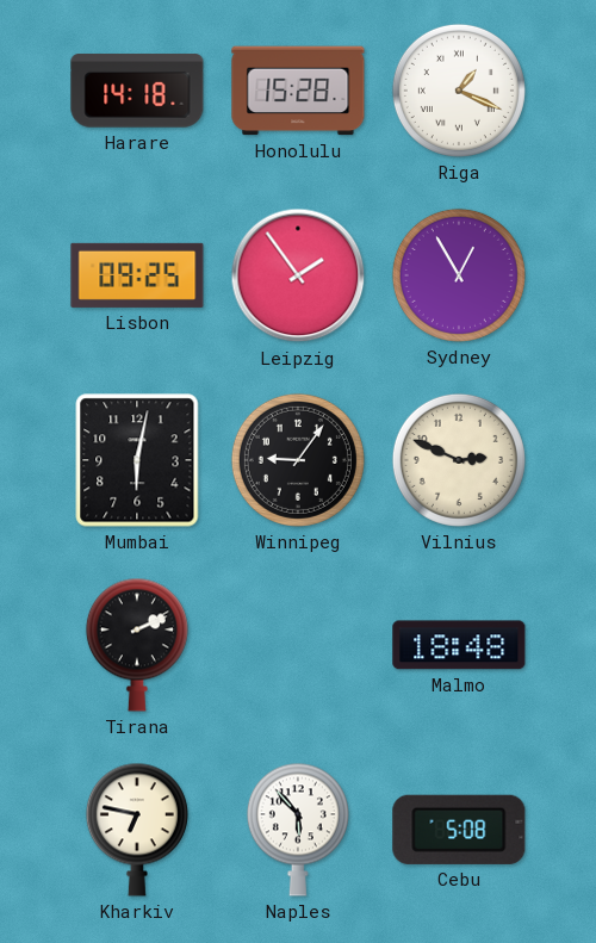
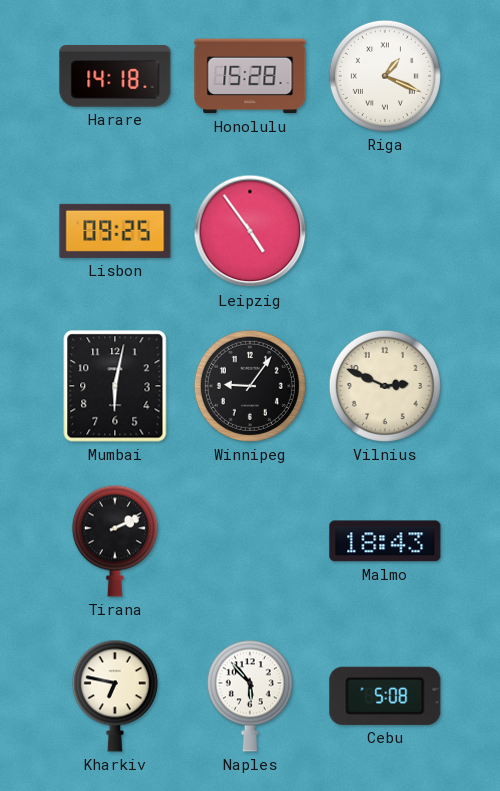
Leipzig: 1:54 -> 4:54 (250, 231)
Sydney: 12:55 -> none (459, 275)
Malmo: 18:48 -> 18:43 (385, 541)
